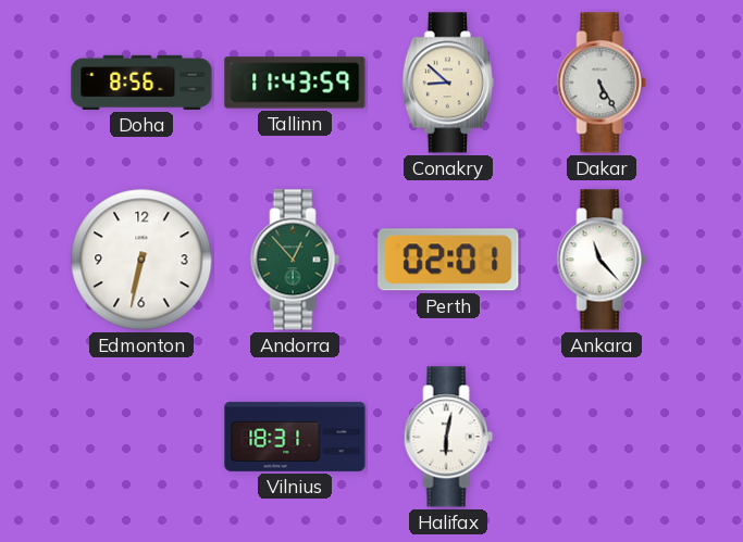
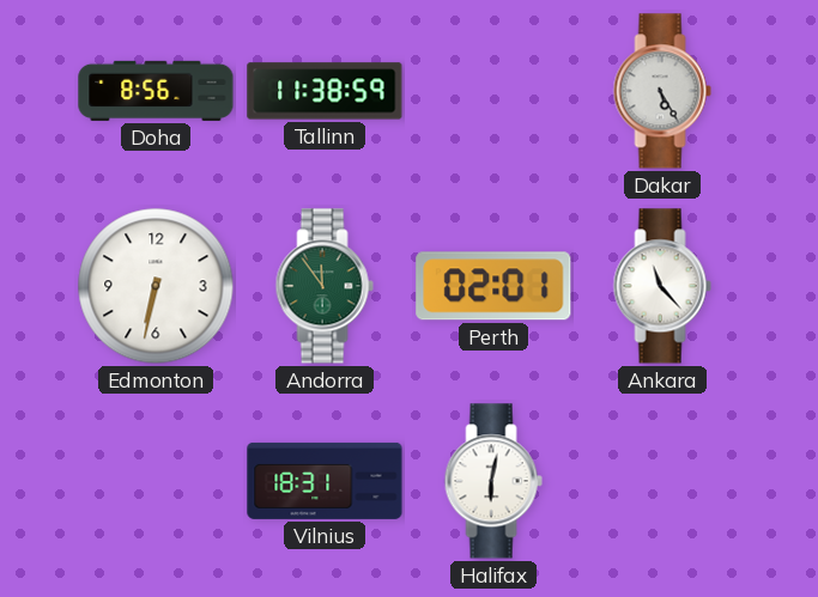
Tallinn: 11:43 -> 11:38 (325, 91)
Conakry: 8:52 -> none (448, 83)
Andorra: 12:53 -> 11:54 (325, 286)
